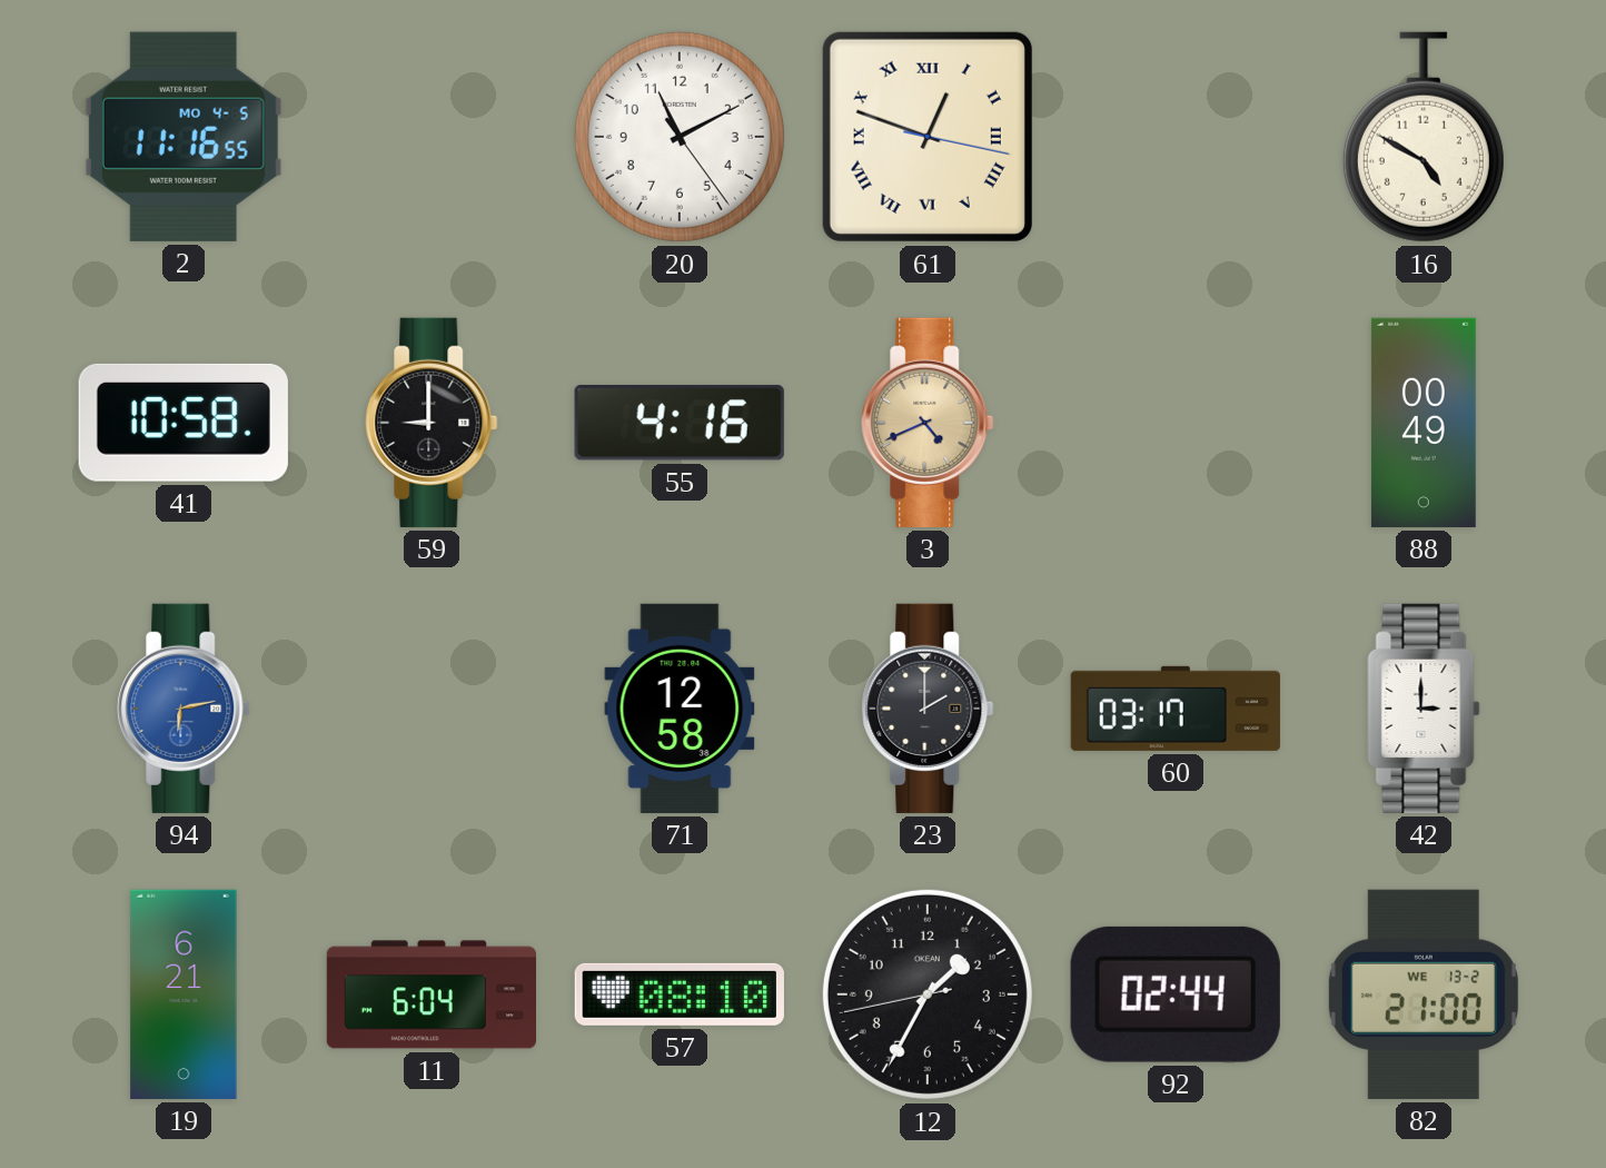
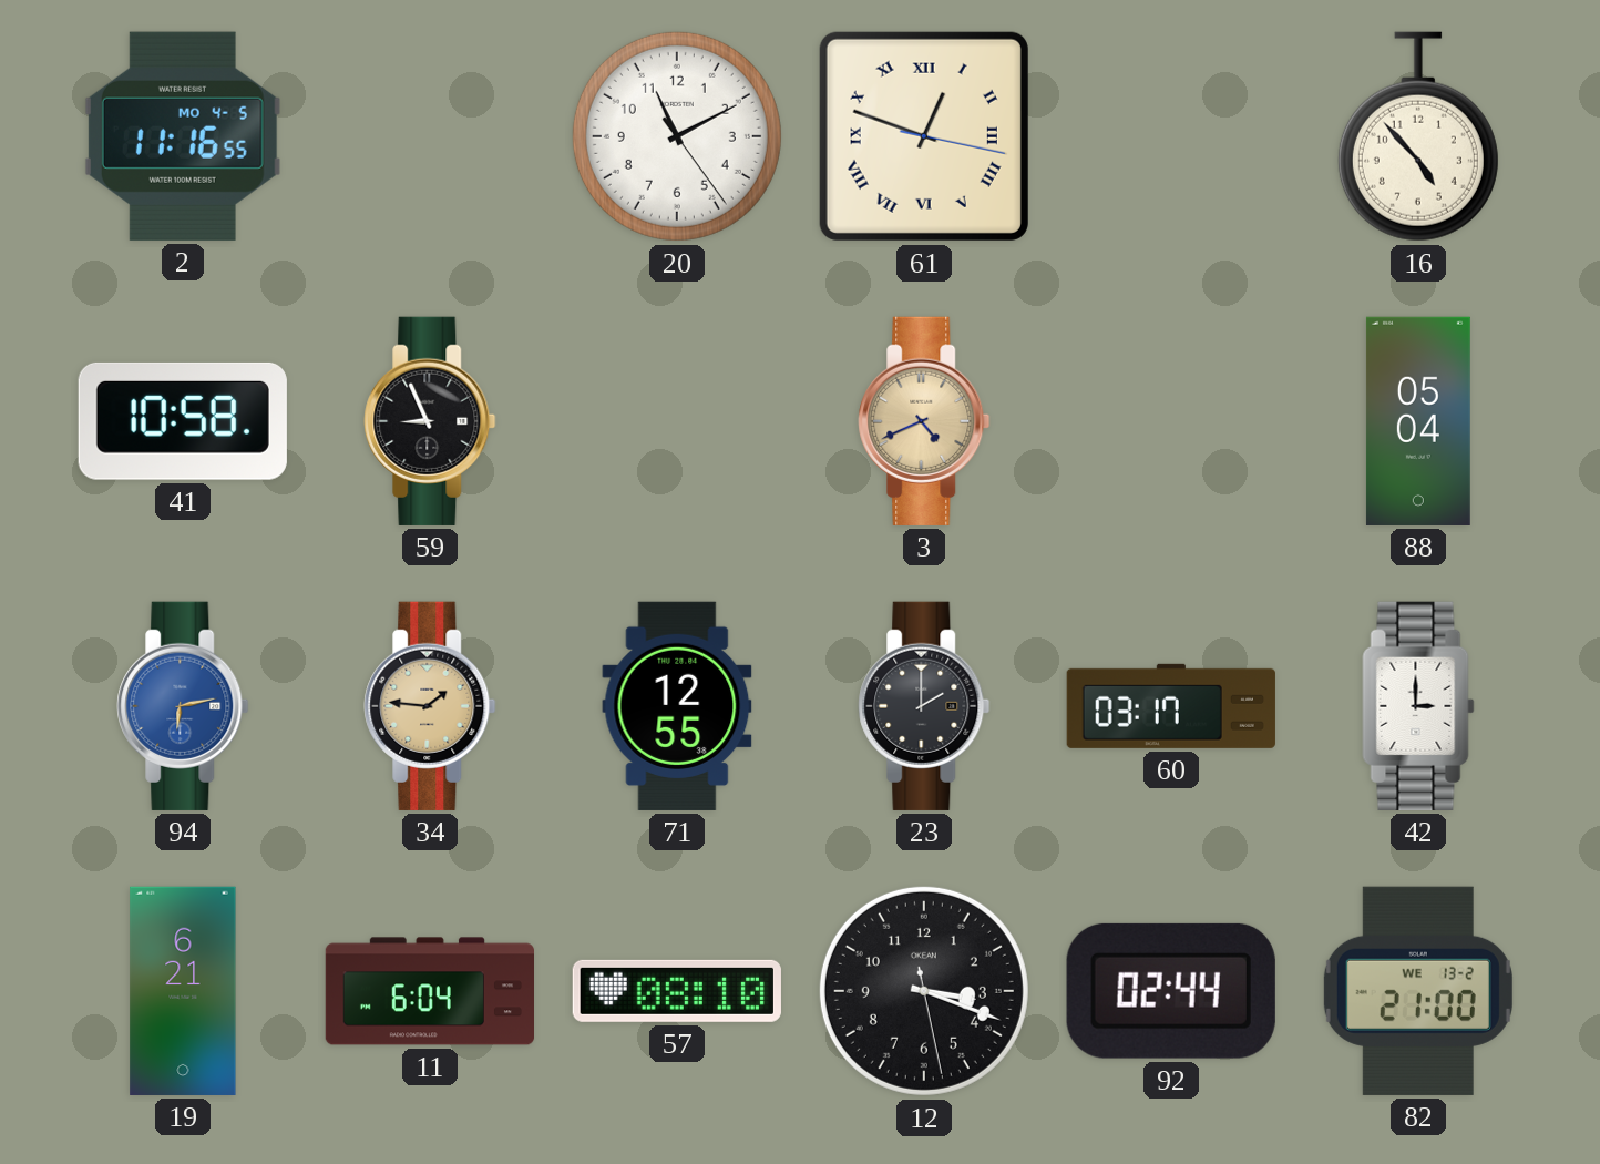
16: 4:50 -> 4:53 (1418, 136)
59: 9:00 -> 8:56 (430, 421)
55: 4:16 -> none (680, 423)
88: 00:49 -> 05:04 (1418, 421)
34: none -> 1:46 (430, 706)
71: 12:58 -> 12:55 (677, 706)
12: 1:34 -> 3:18 (924, 991)
